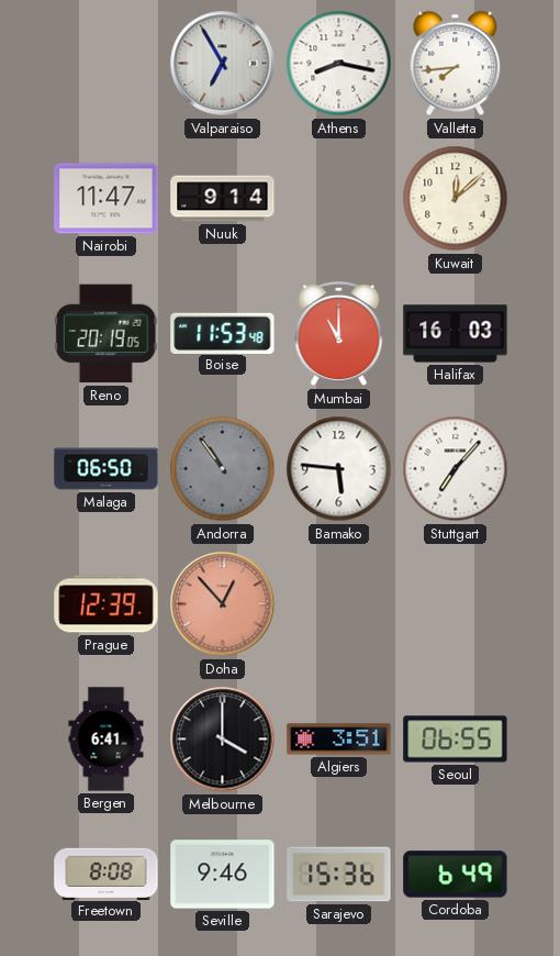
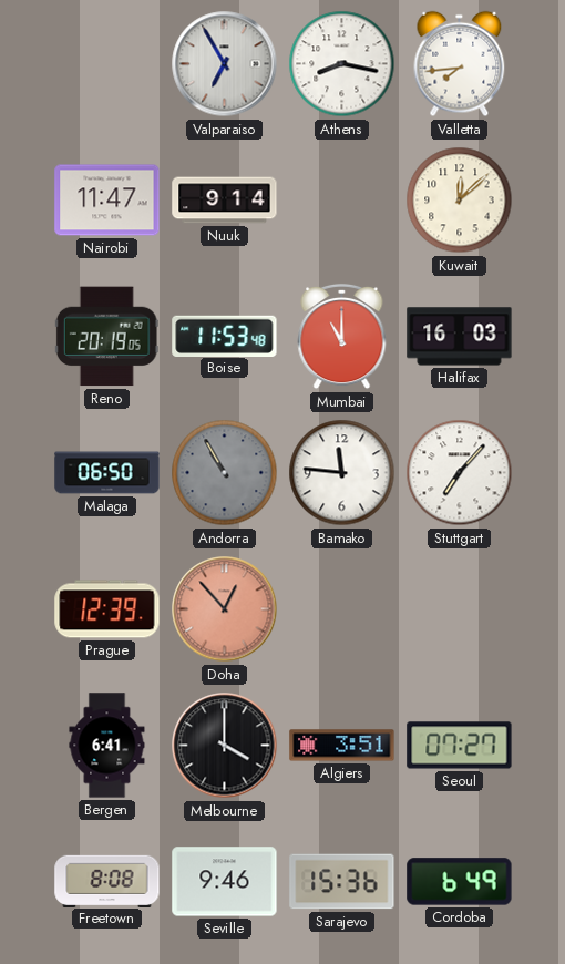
Andorra: 10:54 -> 10:55 (225, 473)
Bamako: 5:46 -> 11:46 (342, 473)
Seoul: 06:55 -> 07:27 (460, 746)
